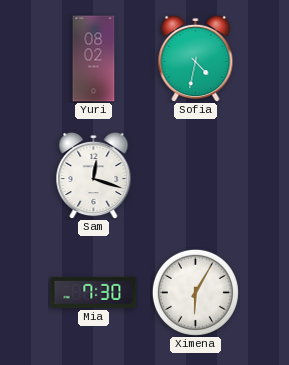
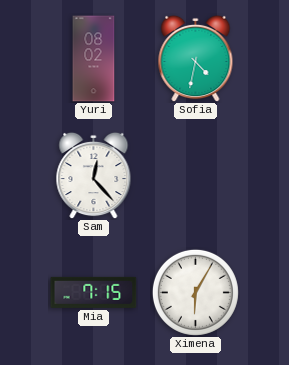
Sam: 12:18 -> 12:23 (94, 175)
Mia: 7:30 -> 7:15 (94, 292)
